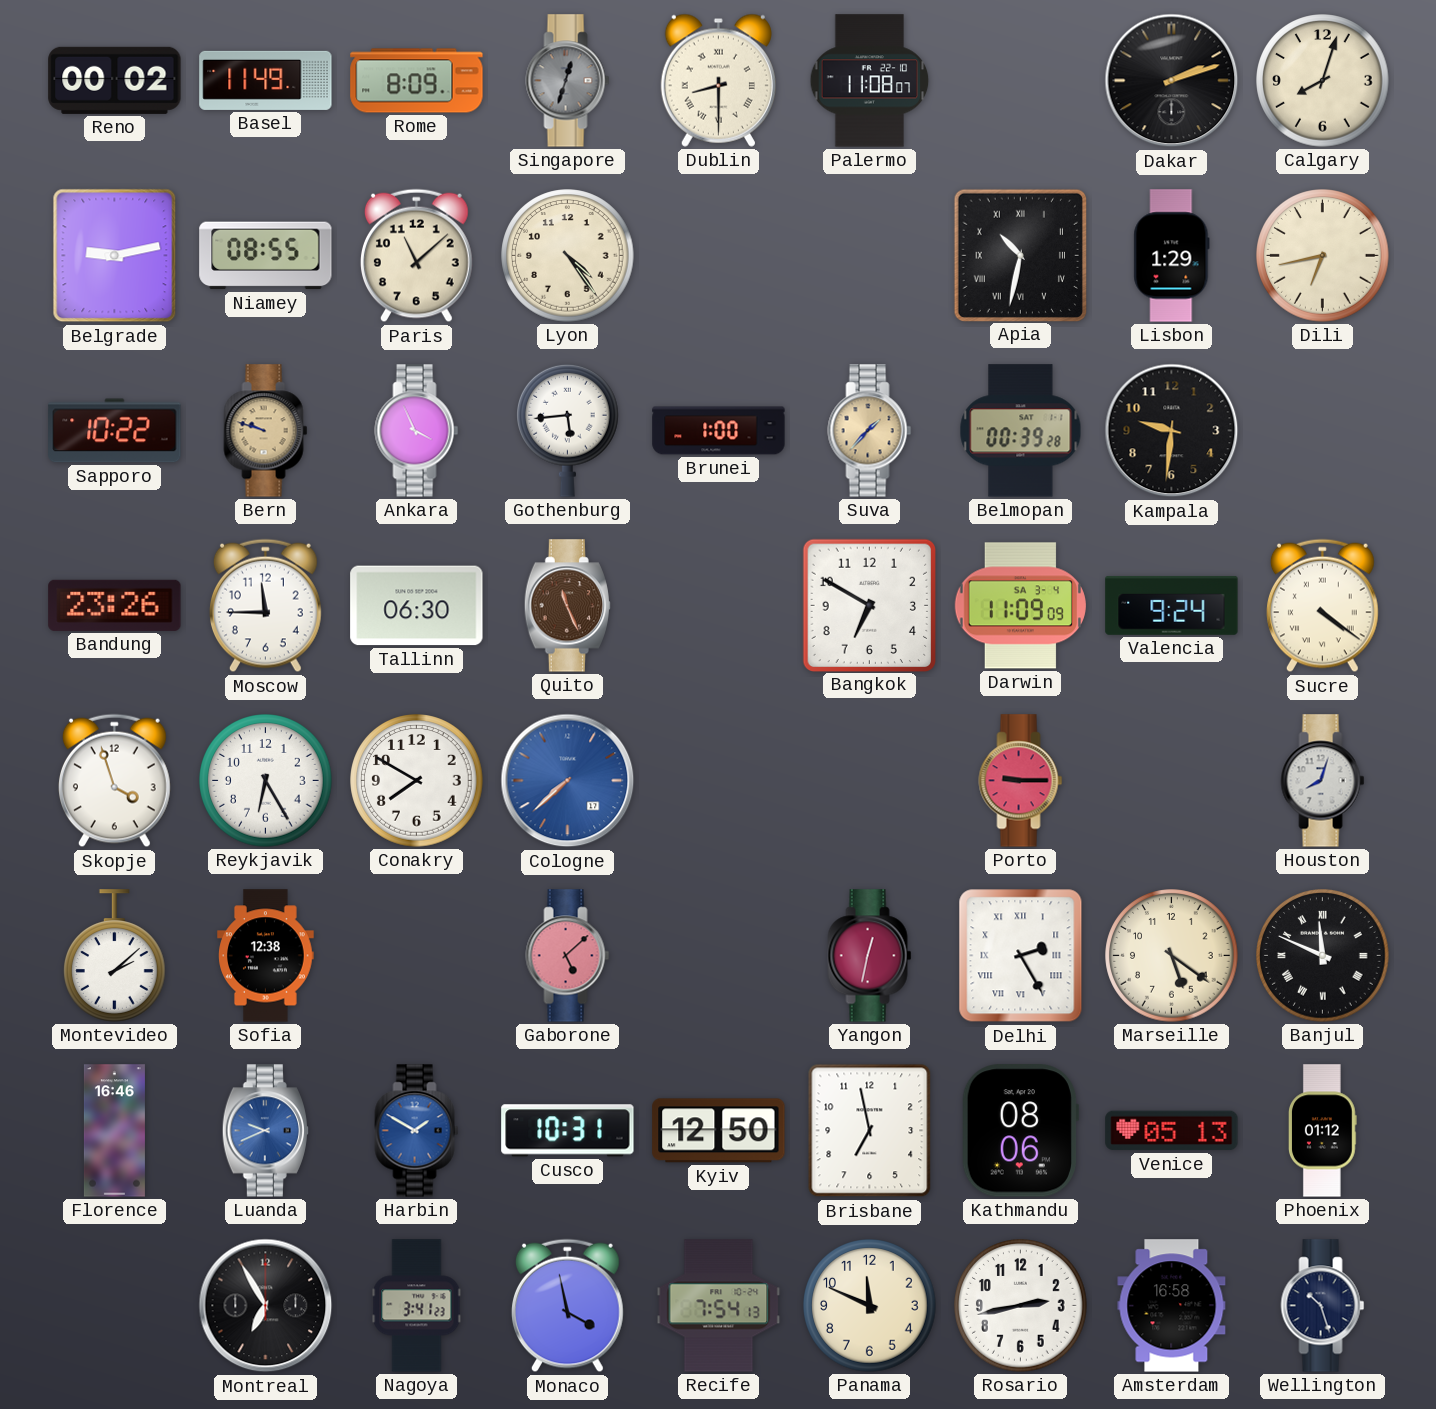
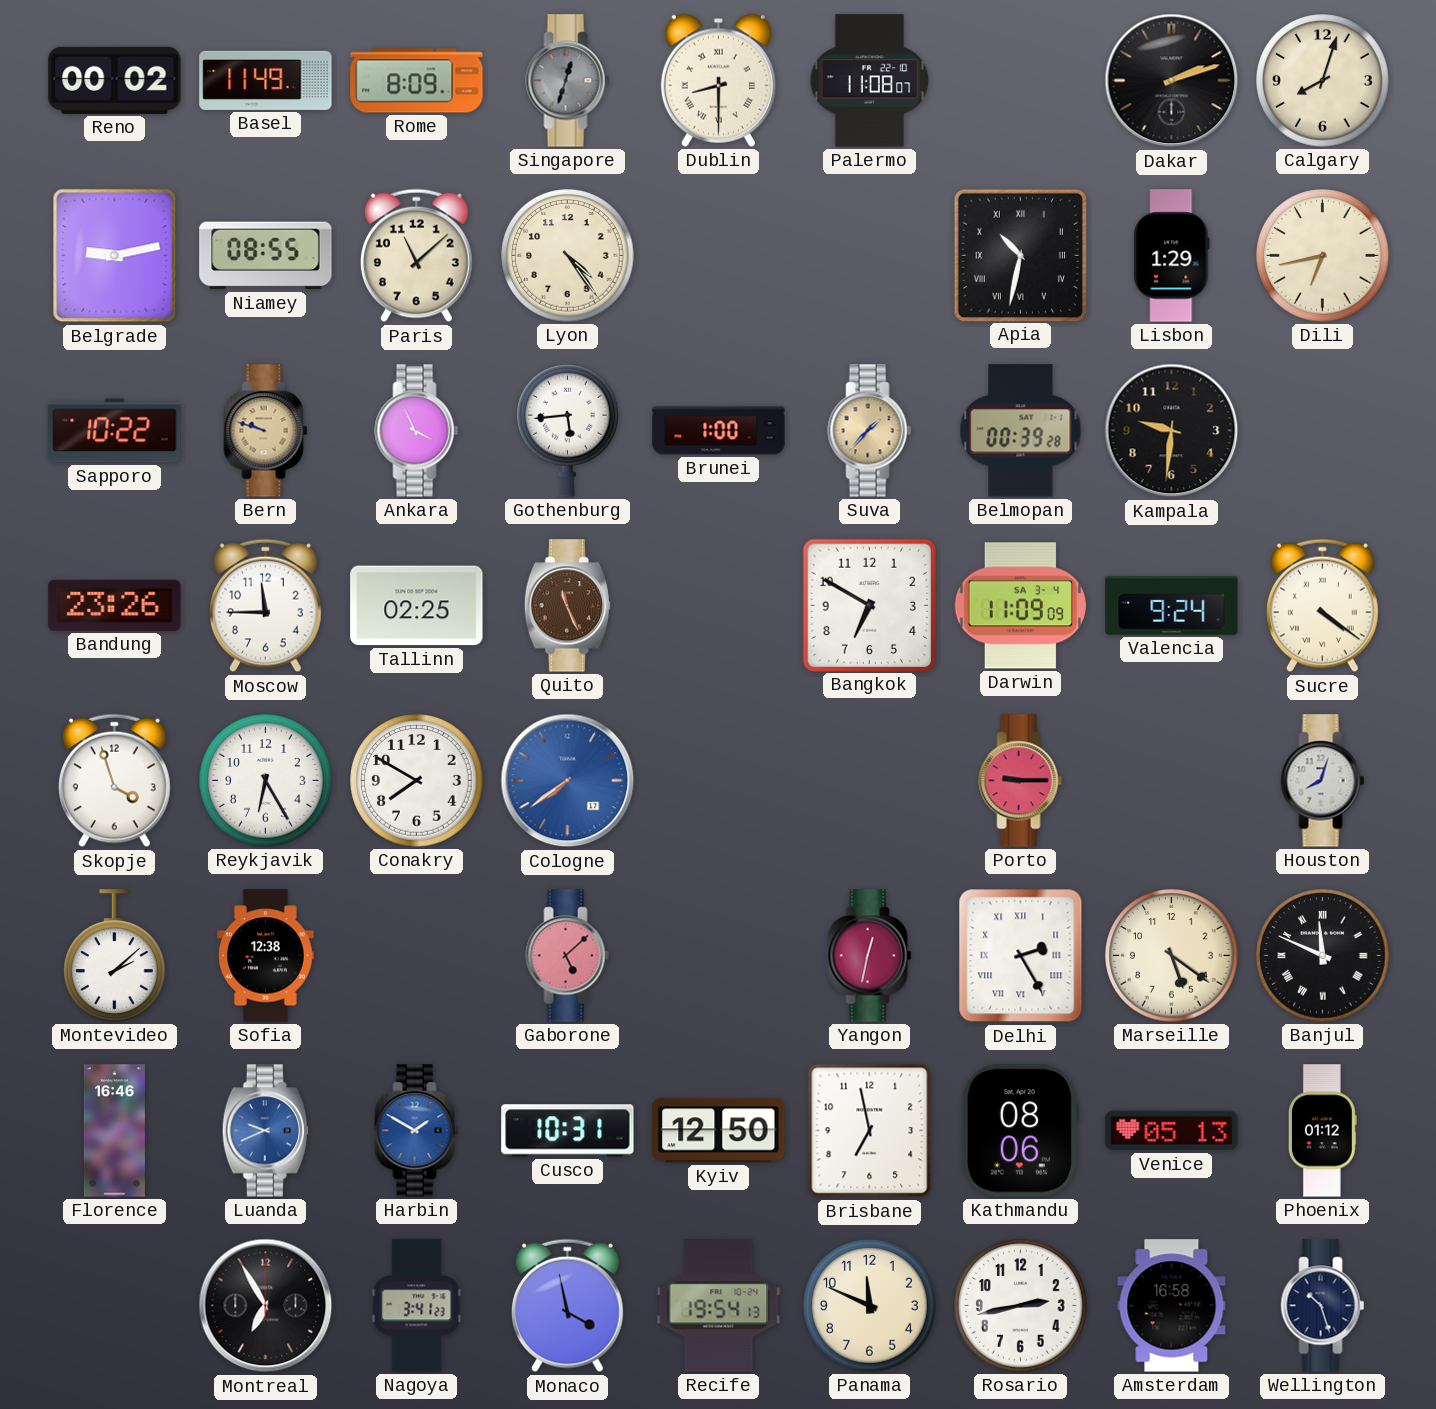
Tallinn: 06:30 -> 02:25 (417, 606)
Cologne: 7:38 -> 7:39 (568, 781)
Recife: 7:54 -> 19:54 (719, 1306)
